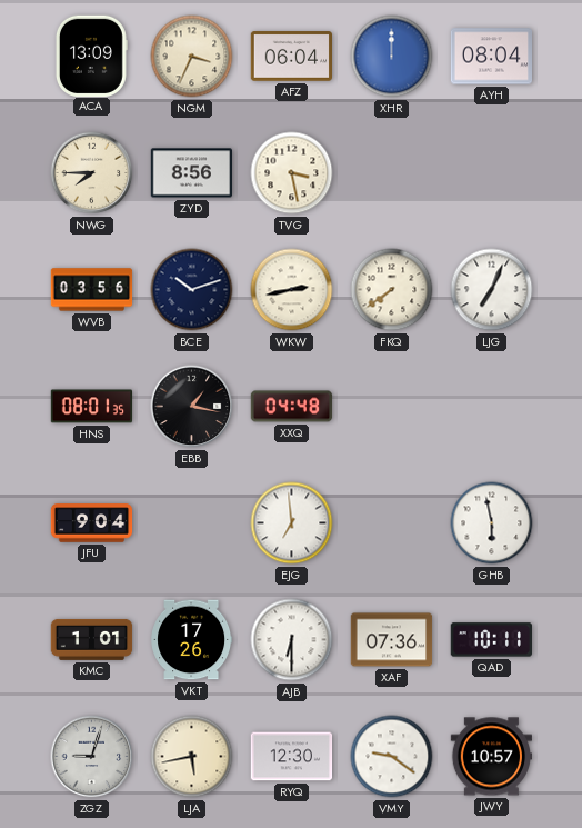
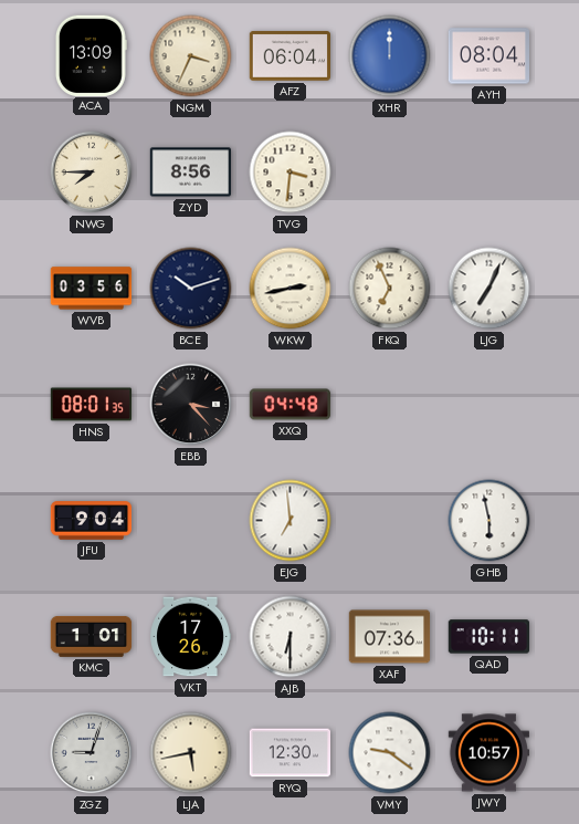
TVG: 3:28 -> 3:31 (291, 173)
FKQ: 7:39 -> 6:56 (390, 289)
EBB: 1:17 -> 3:23 (191, 405)
